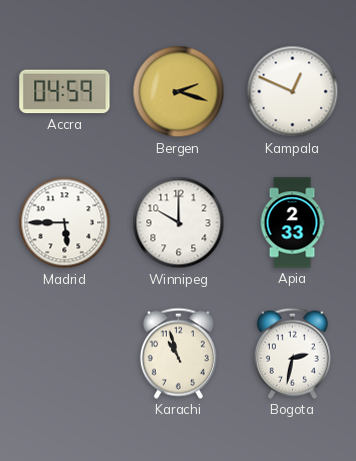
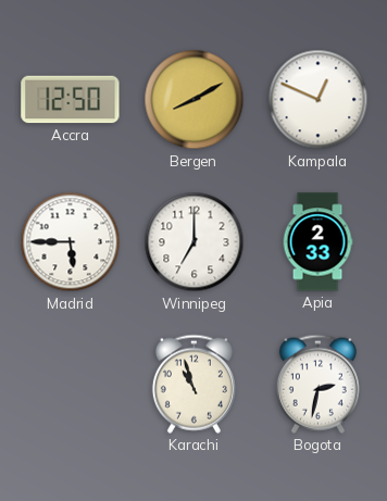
Accra: 04:59 -> 12:50 (71, 100)
Bergen: 2:18 -> 8:10 (195, 100)
Winnipeg: 10:00 -> 7:00 (195, 242)
